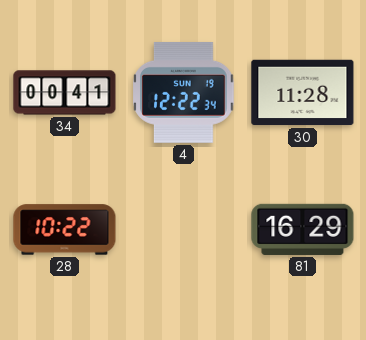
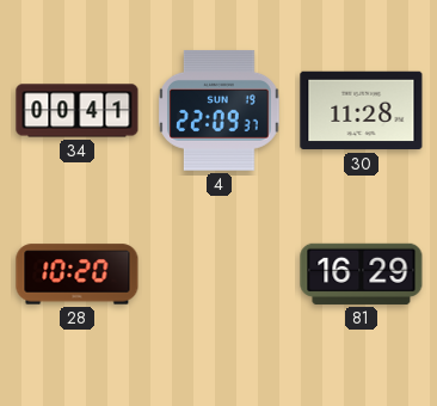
4: 12:22 -> 22:09 (220, 110)
28: 10:22 -> 10:20 (78, 275)
